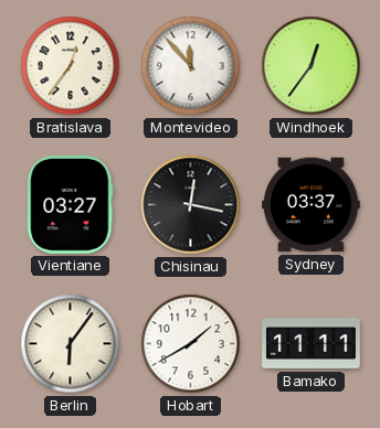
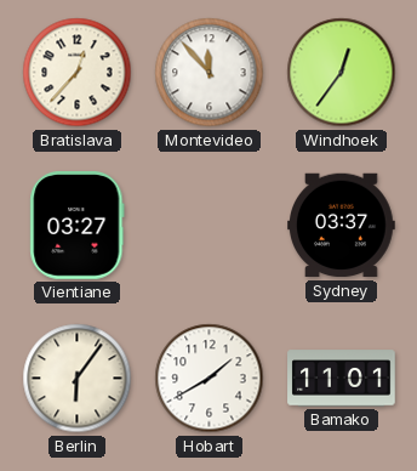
Bratislava: 12:36 -> 12:37 (78, 73)
Chisinau: 12:17 -> none (191, 205)
Bamako: 11:11 -> 11:01 (342, 379)
